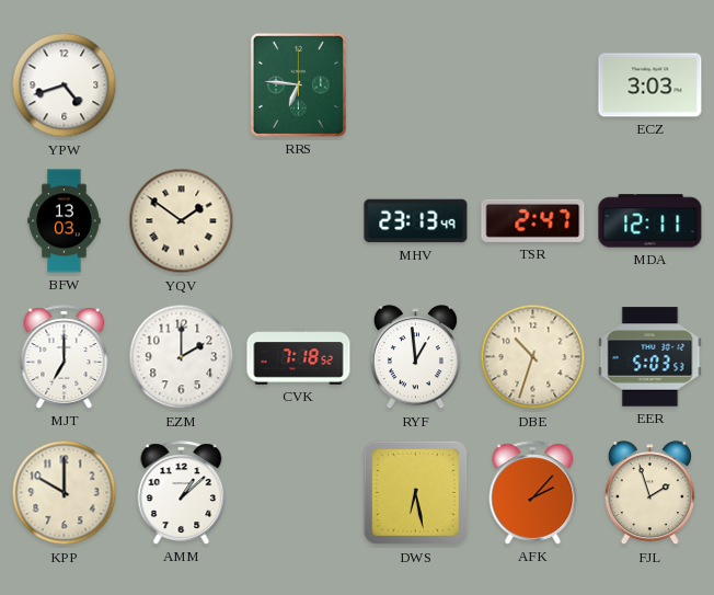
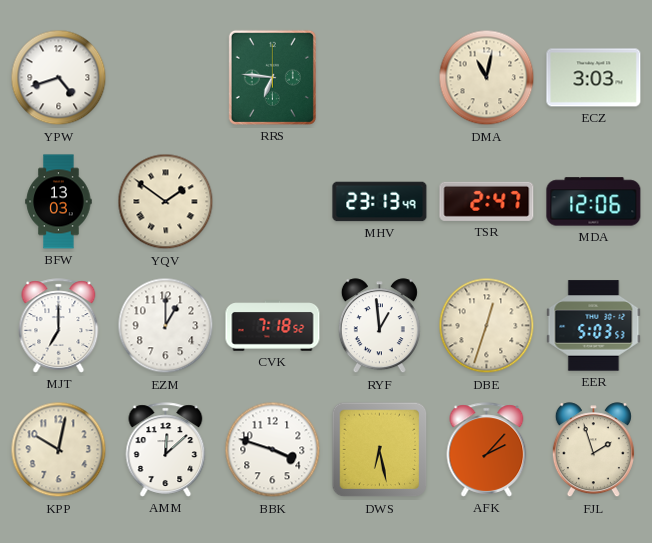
DMA: none -> 11:02 (487, 78)
MDA: 12:11 -> 12:06 (594, 202)
EZM: 2:00 -> 1:00 (166, 326)
DBE: 10:33 -> 12:33 (487, 326)
KPP: 10:00 -> 10:02 (59, 450)
AMM: 1:08 -> 12:08 (166, 450)
BBK: none -> 3:48 (273, 450)
